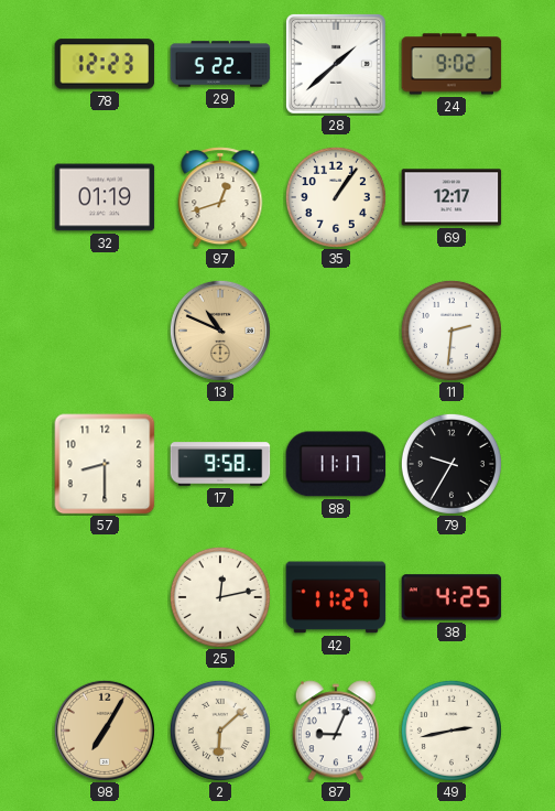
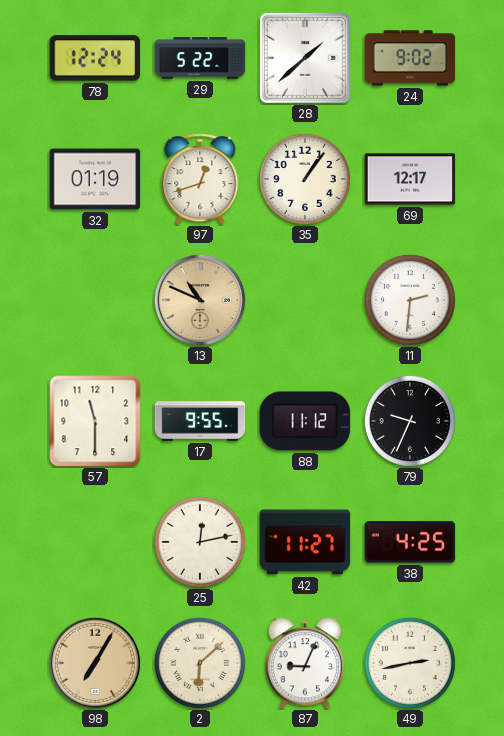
78: 12:23 -> 12:24 (95, 58)
57: 8:30 -> 11:30 (95, 421)
17: 9:58 -> 9:55 (200, 421)
88: 11:17 -> 11:12 (305, 421)
79: 9:35 -> 9:34 (410, 421)
